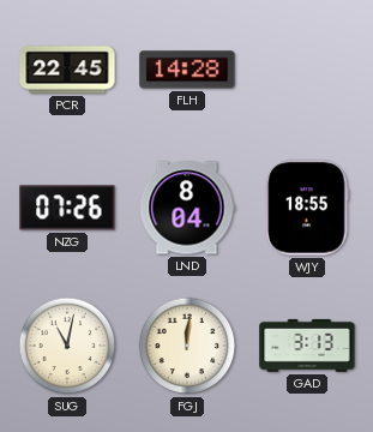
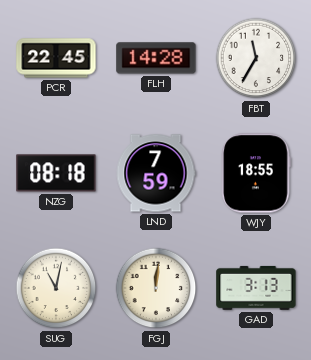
FBT: none -> 11:35 (256, 58)
NZG: 07:26 -> 08:18 (56, 173)
LND: 8:04 -> 7:59 (156, 173)
